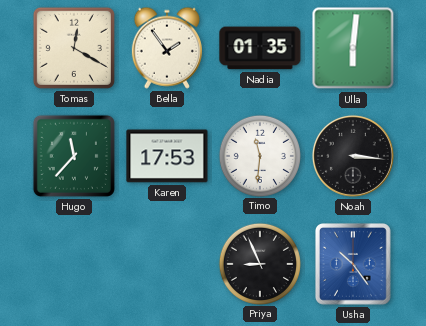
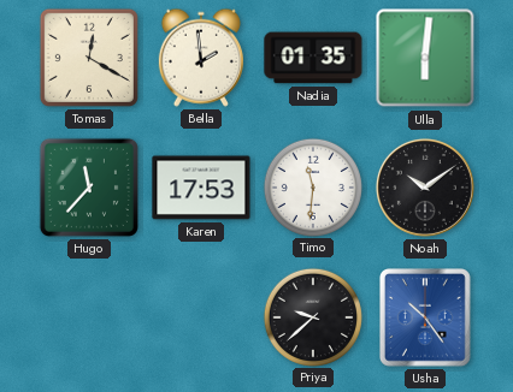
Bella: 1:54 -> 1:59 (201, 58)
Noah: 3:16 -> 10:09 (425, 188)
Priya: 8:56 -> 9:38 (312, 316)
